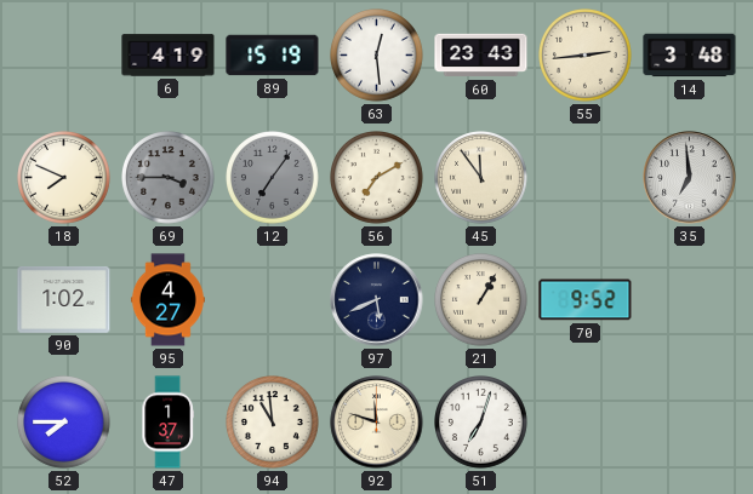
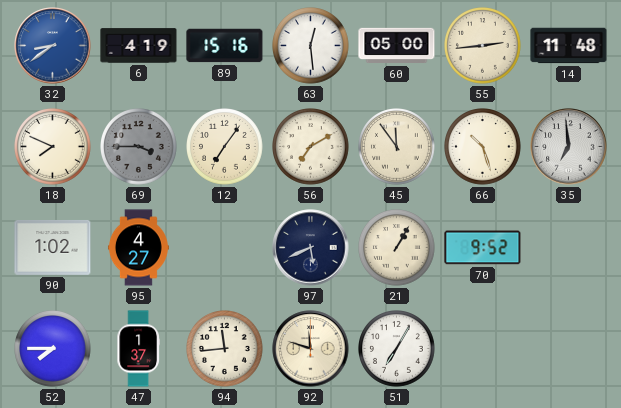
32: none -> 8:39 (53, 46)
89: 15:19 -> 15:16 (225, 46)
60: 23:43 -> 05:00 (397, 46)
14: 3:48 -> 11:48 (569, 46)
12 dial: grey -> cream (225, 147)
66: none -> 10:27 (483, 147)
94: 10:59 -> 11:44 (225, 349)
51: 7:03 -> 7:05 (397, 349)
